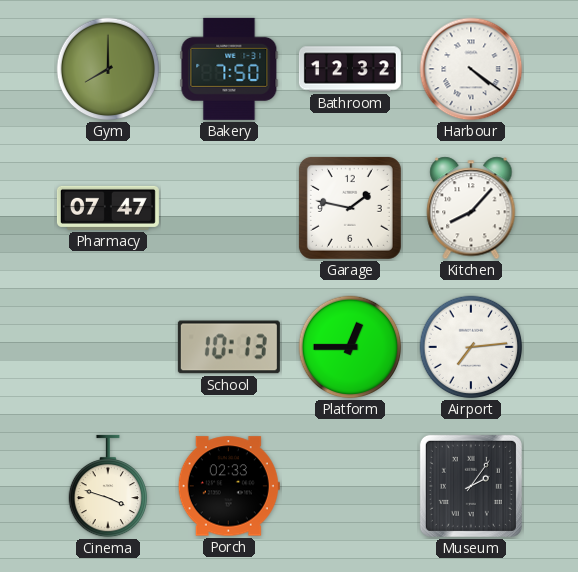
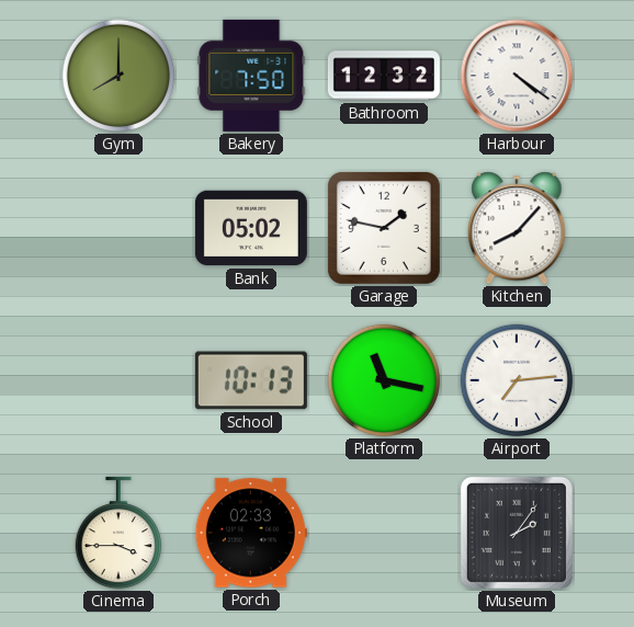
Pharmacy: 07:47 -> none (108, 208)
Bank: none -> 05:02 (251, 228)
Platform: 12:45 -> 11:17 (384, 380)
Cinema: 3:48 -> 3:45 (117, 533)
